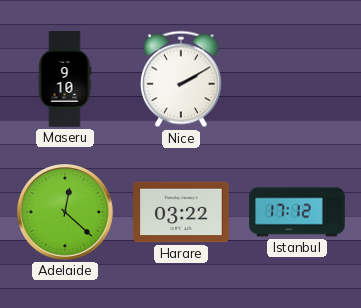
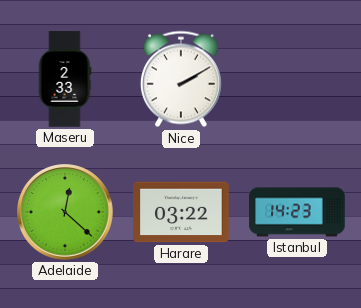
Maseru: 9:10 -> 2:33 (65, 79)
Istanbul: 17:12 -> 14:23 (297, 212)
